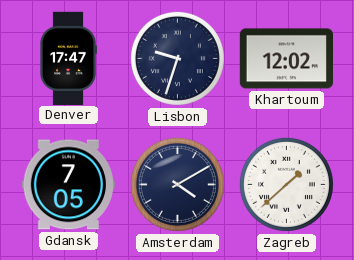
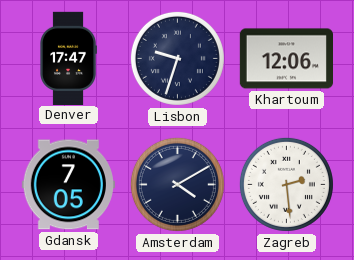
Khartoum: 12:02 -> 12:06 (286, 59)
Zagreb: 1:38 -> 2:29 (286, 184)
